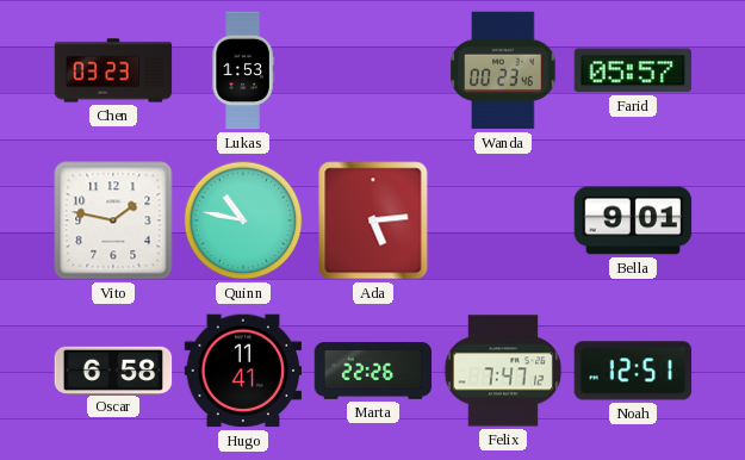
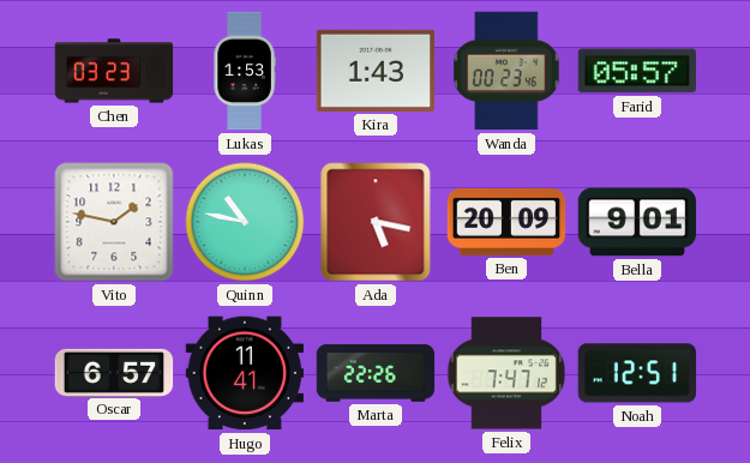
Kira: none -> 1:43 (376, 71)
Ada: 5:14 -> 5:17 (376, 222)
Ben: none -> 20:09 (506, 222)
Oscar: 6:58 -> 6:57 (114, 372)
